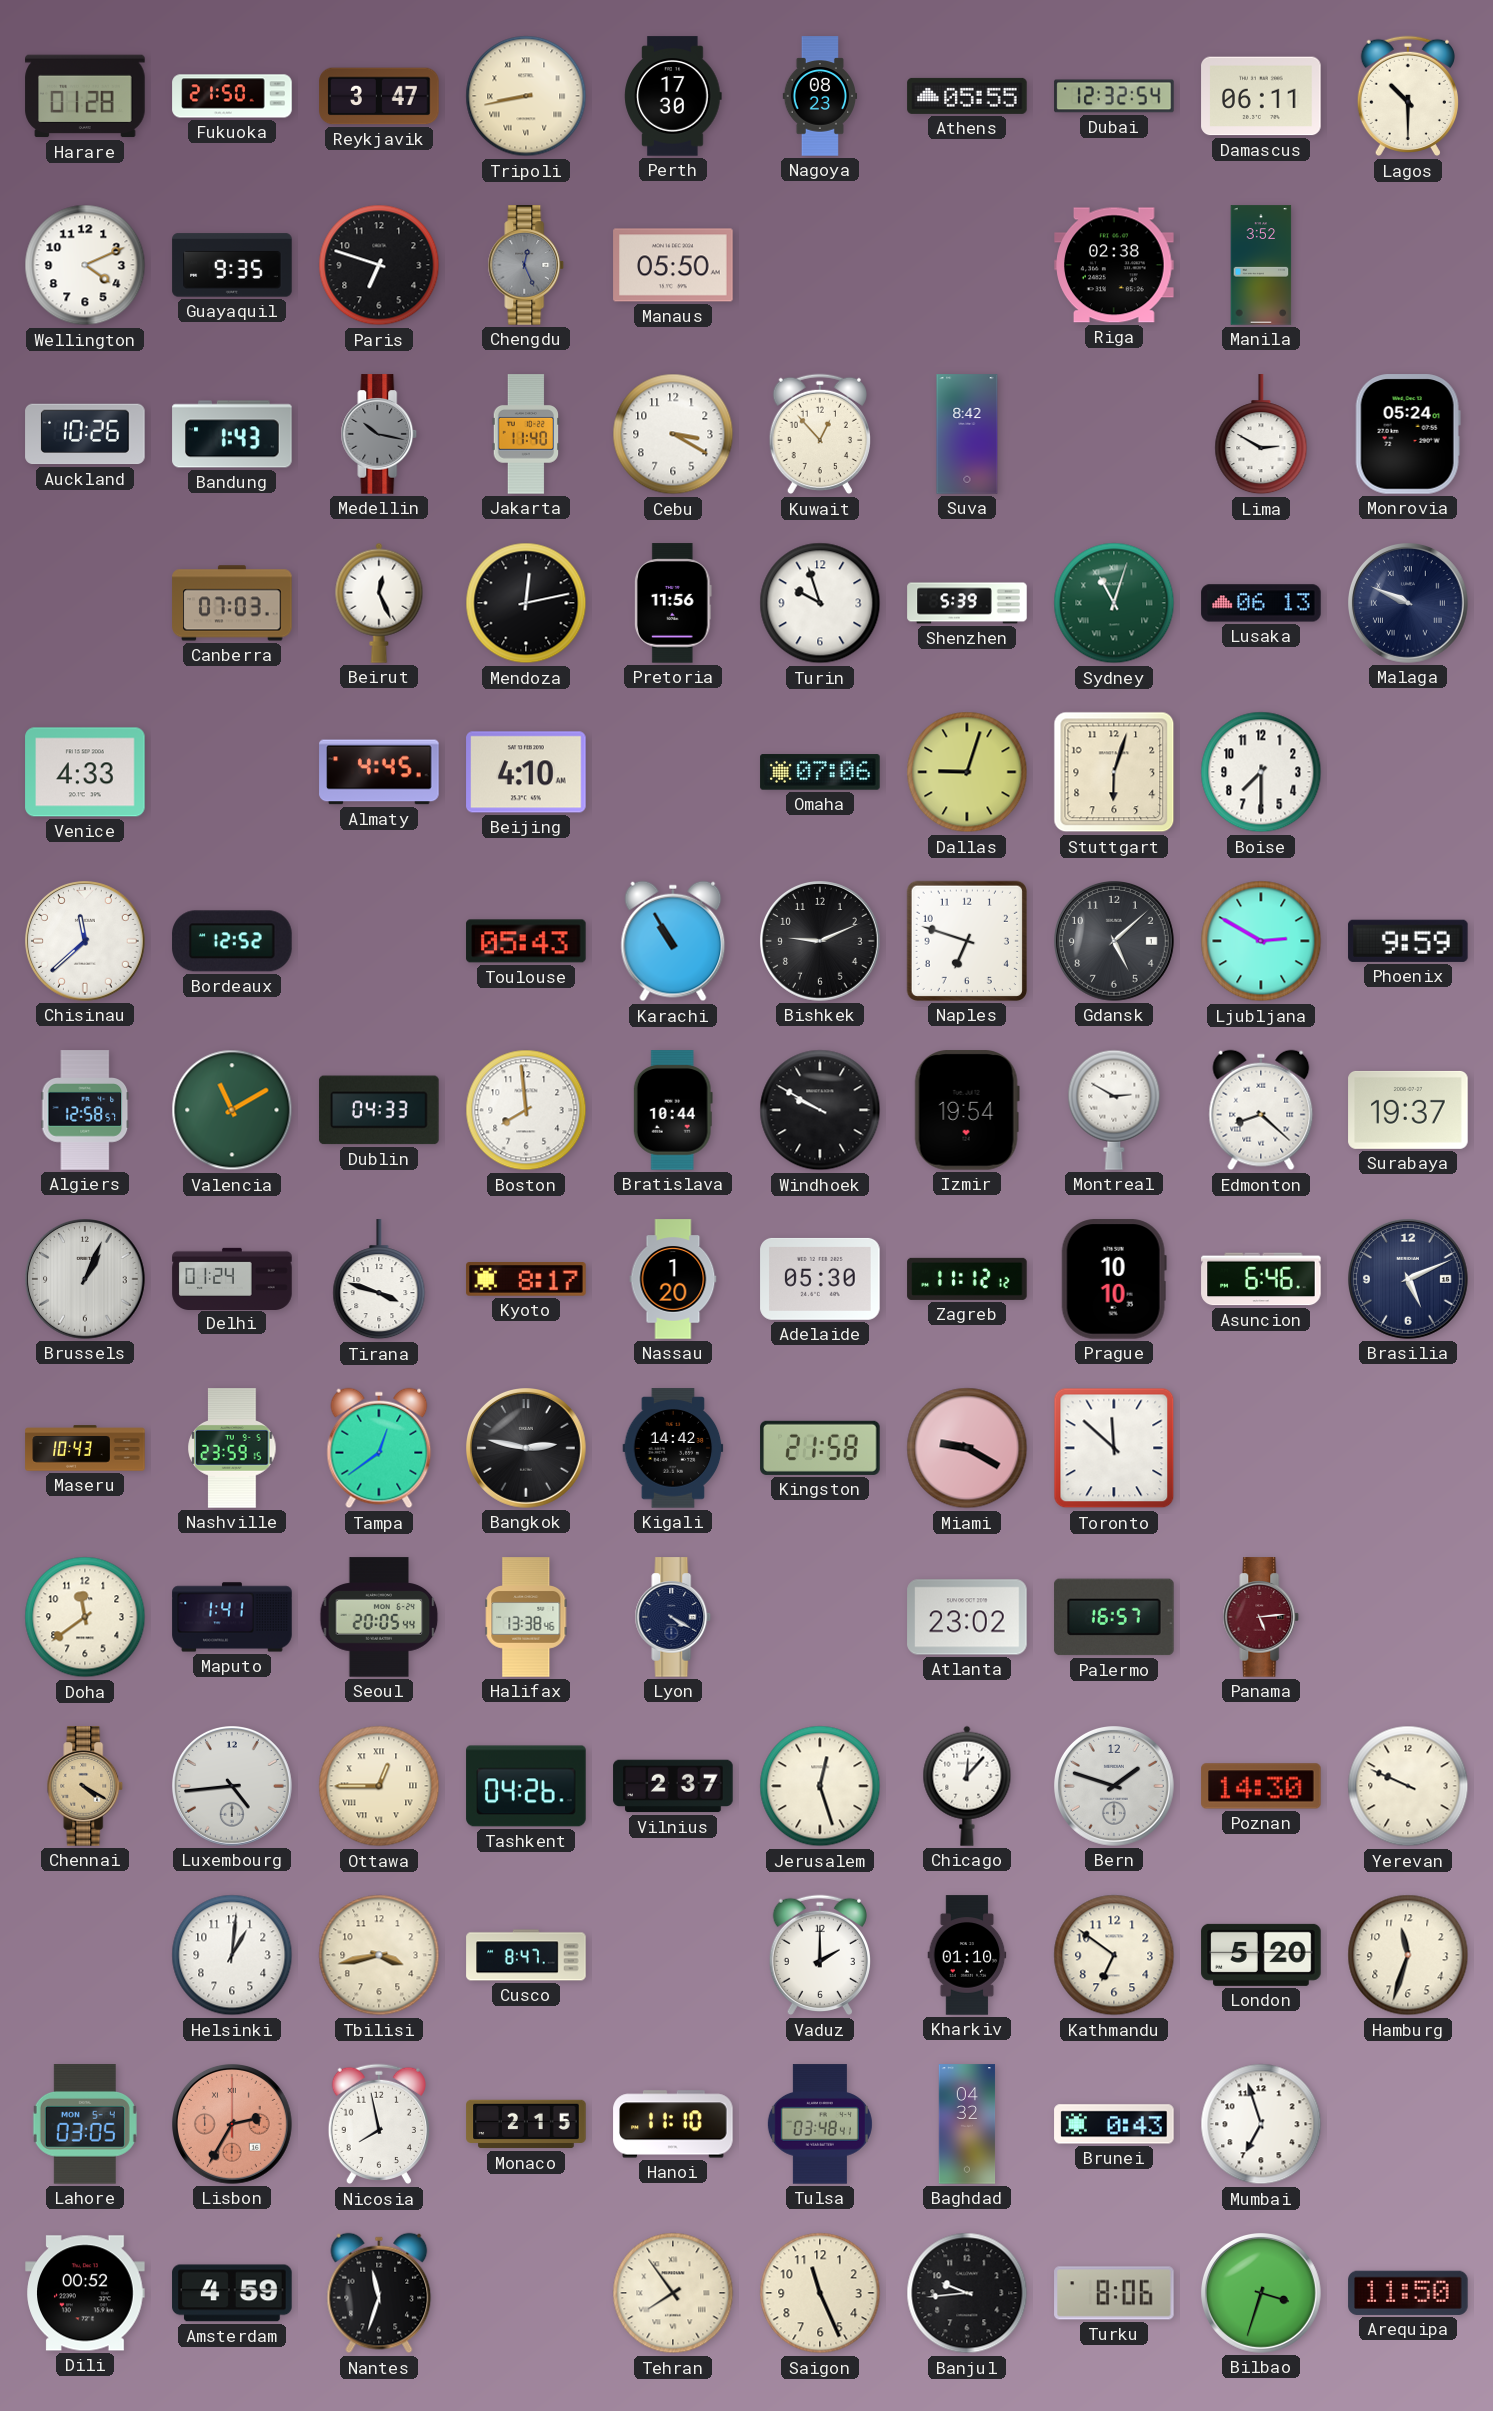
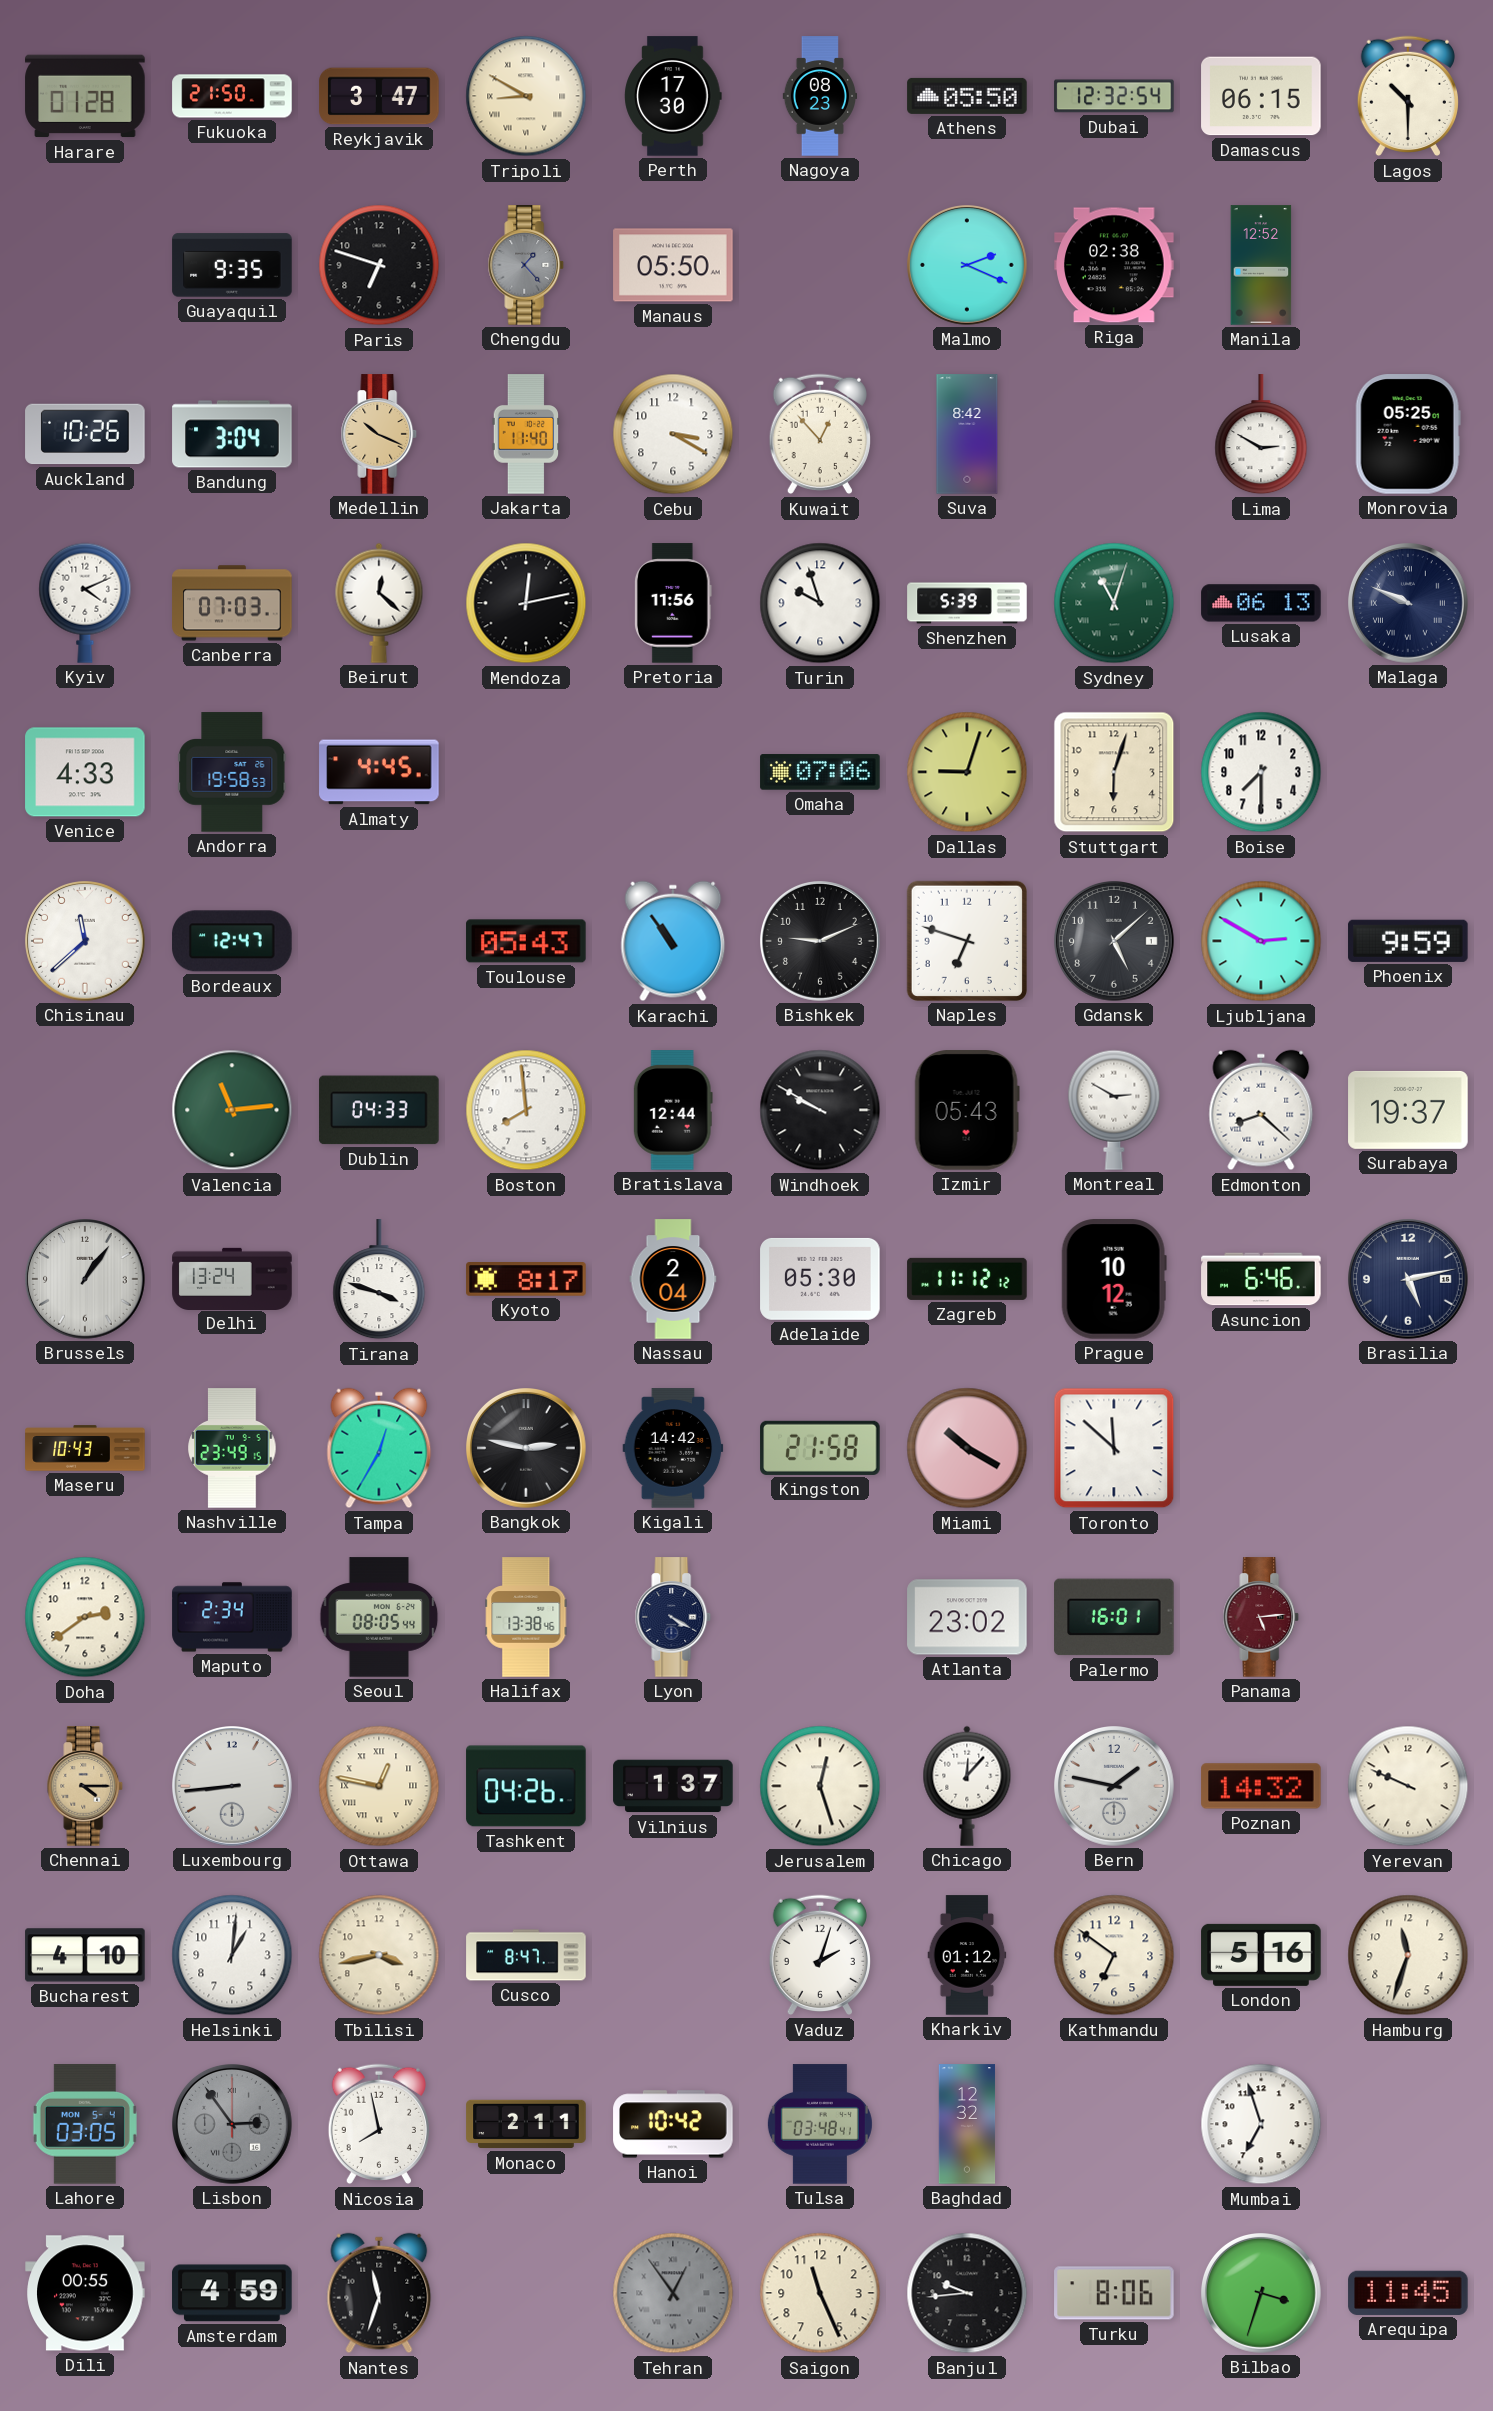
Tripoli: 8:43 -> 8:50 (526, 96)
Athens: 05:55 -> 05:50 (967, 96)
Damascus: 06:11 -> 06:15 (1261, 96)
Wellington: 4:11 -> none (85, 265)
Chengdu: 12:26 -> 1:23 (526, 265)
Malmo: none -> 2:19 (968, 266)
Manila: 3:52 -> 12:52 (1261, 265)
Bandung: 1:43 -> 3:04 (232, 434)
Medellin: 10:17 -> 10:19 (379, 434)
Medellin dial: grey -> champagne (379, 434)
Monrovia: 05:24 -> 05:25 (1408, 434)
Kyiv: none -> 4:11 (85, 603)
Beirut: 12:26 -> 12:22 (379, 603)
Andorra: none -> 19:58 (232, 772)
Beijing: 4:10 -> none (526, 772)
Bordeaux: 12:52 -> 12:47 (232, 941)
Karachi: 10:55 -> 10:54 (673, 941)
Algiers: 12:58 -> none (85, 1110)
Valencia: 11:10 -> 11:14 (232, 1110)
Bratislava: 10:44 -> 12:44 (673, 1110)
Izmir: 19:54 -> 05:43 (967, 1110)
Brussels: 1:04 -> 1:06 (86, 1280)
Delhi: 01:24 -> 13:24 (232, 1278)
Nassau: 1:20 -> 2:04 (673, 1279)
Prague: 10:10 -> 10:12 (1114, 1279)
Brasilia: 5:11 -> 5:13 (1409, 1280)
Nashville: 23:59 -> 23:49 (232, 1448)
Tampa: 12:39 -> 12:35 (379, 1448)
Miami: 9:20 -> 10:20 (967, 1448)
Doha: 11:39 -> 2:39 (85, 1617)
Maputo: 1:41 -> 2:34 (232, 1617)
Seoul: 20:05 -> 08:05 (379, 1617)
Palermo: 16:57 -> 16:01 (1114, 1617)
Chennai: 4:20 -> 4:15 (85, 1786)
Luxembourg: 4:44 -> 8:44 (233, 1787)
Ottawa: 12:45 -> 12:47 (379, 1786)
Vilnius: 2:37 -> 1:37 (673, 1786)
Bern: 1:48 -> 1:47 (1115, 1787)
Poznan: 14:30 -> 14:32 (1261, 1786)
Bucharest: none -> 4:10 (85, 1955)
Vaduz: 2:00 -> 2:03 (820, 1955)
Kharkiv: 01:10 -> 01:12 (967, 1955)
London: 5:20 -> 5:16 (1261, 1955)
Lisbon: 2:35 -> 2:54 (233, 2125)
Lisbon dial: salmon -> grey (233, 2125)
Monaco: 2:15 -> 2:11 (526, 2124)
Hanoi: 11:10 -> 10:42 (673, 2124)
Baghdad: 04:32 -> 12:32 (967, 2124)
Brunei: 0:43 -> none (1114, 2124)
Dili: 00:52 -> 00:55 (85, 2293)
Tehran: 7:54 -> 12:54 (673, 2293)
Tehran dial: cream -> grey (673, 2293)
Arequipa: 11:50 -> 11:45 (1408, 2293)
